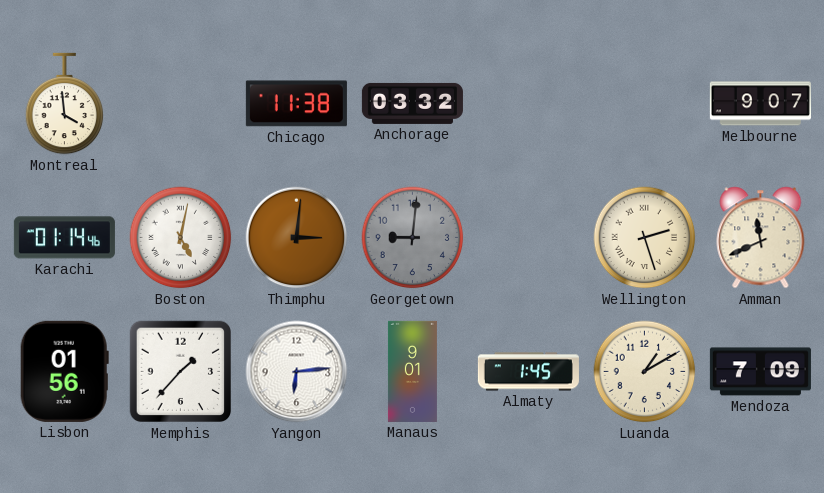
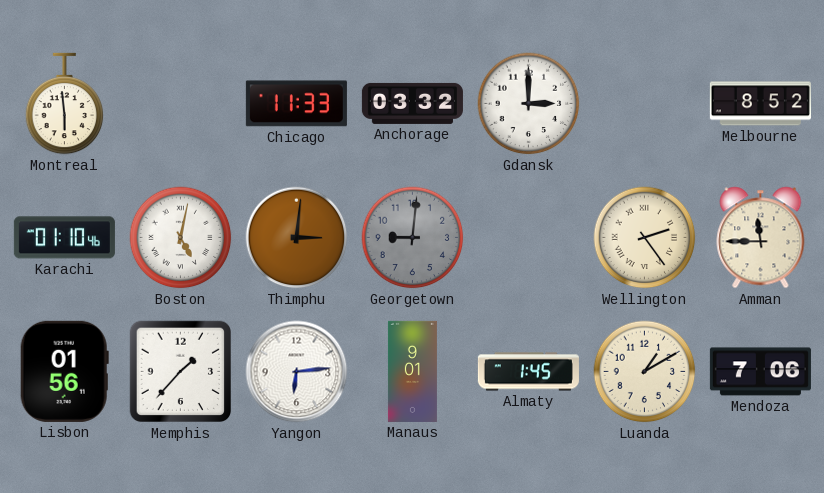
Montreal: 3:59 -> 5:59 (65, 104)
Chicago: 11:38 -> 11:33 (296, 104)
Gdansk: none -> 3:00 (529, 104)
Melbourne: 9:07 -> 8:52 (760, 104)
Karachi: 01:14 -> 01:10 (64, 238)
Wellington: 2:27 -> 2:24 (645, 238)
Amman: 11:41 -> 11:45 (761, 238)
Mendoza: 7:09 -> 7:06 (760, 372)
